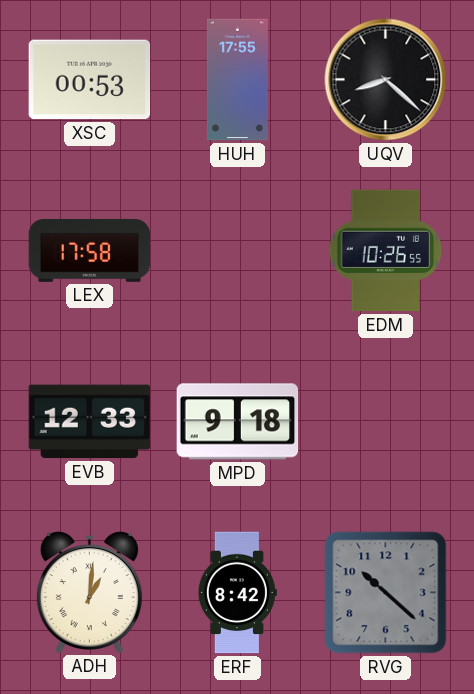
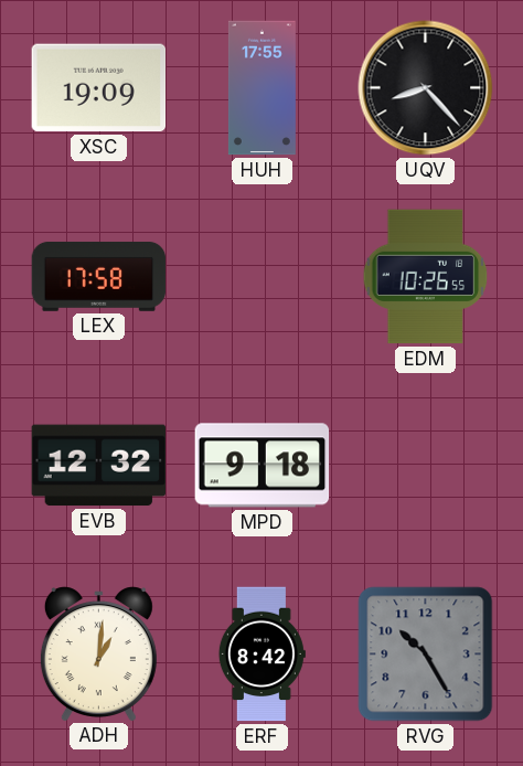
XSC: 00:53 -> 19:09 (99, 88)
UQV: 8:22 -> 8:23 (426, 88)
EVB: 12:33 -> 12:32 (99, 466)
RVG: 10:22 -> 10:25 (426, 655)
